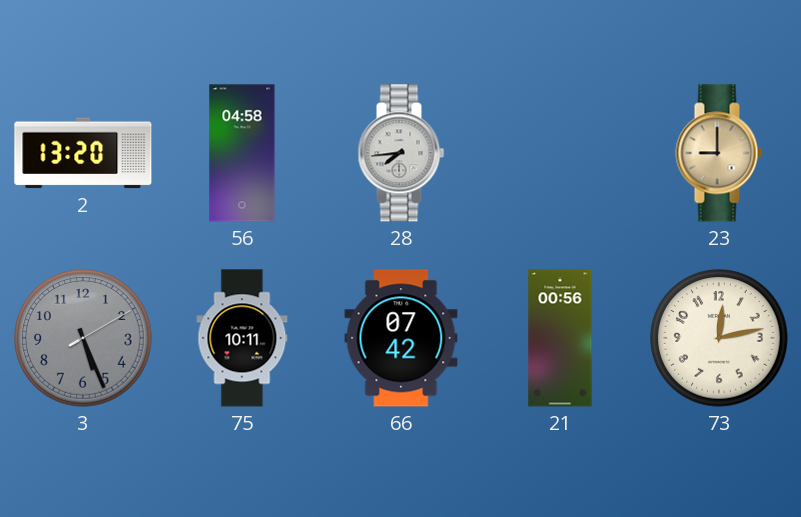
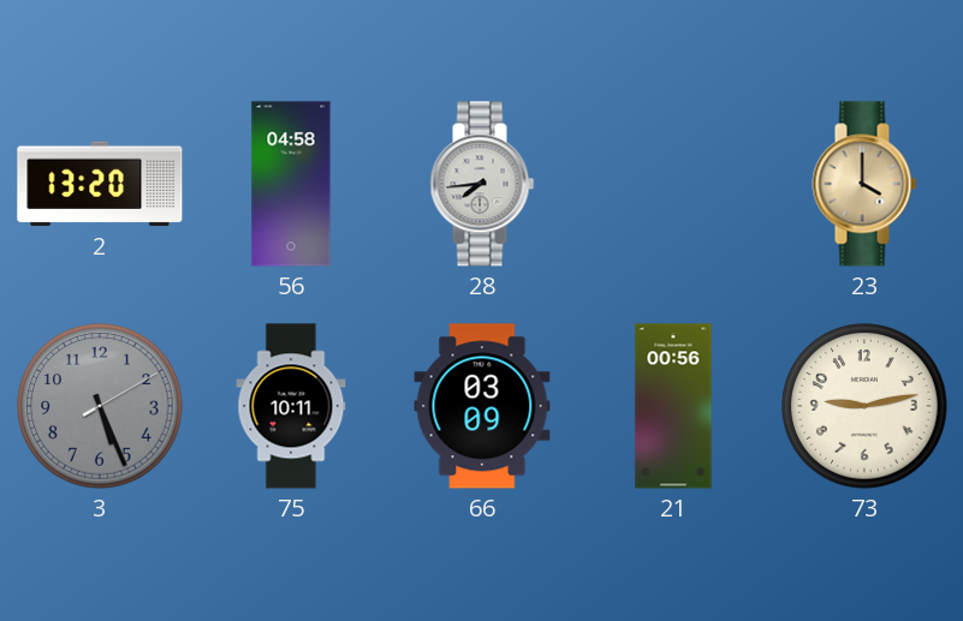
23: 9:00 -> 4:00 (864, 184)
66: 07:42 -> 03:09 (482, 406)
73: 12:13 -> 9:13 (864, 406)
